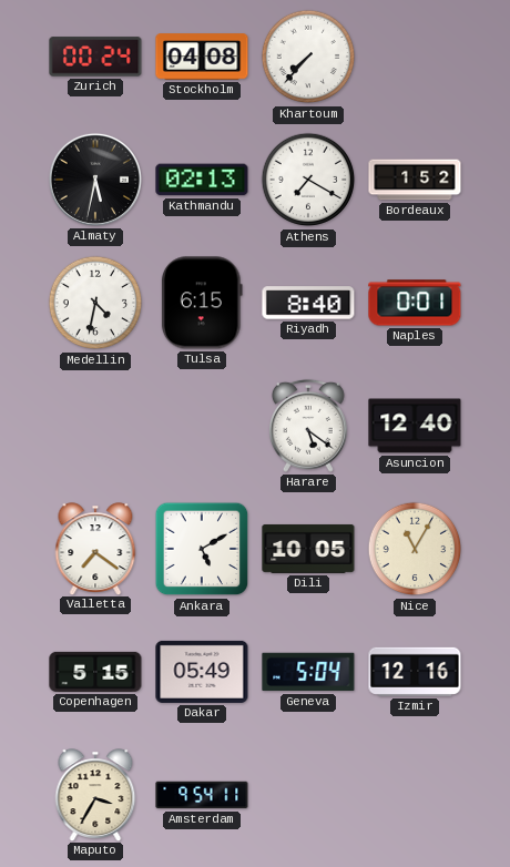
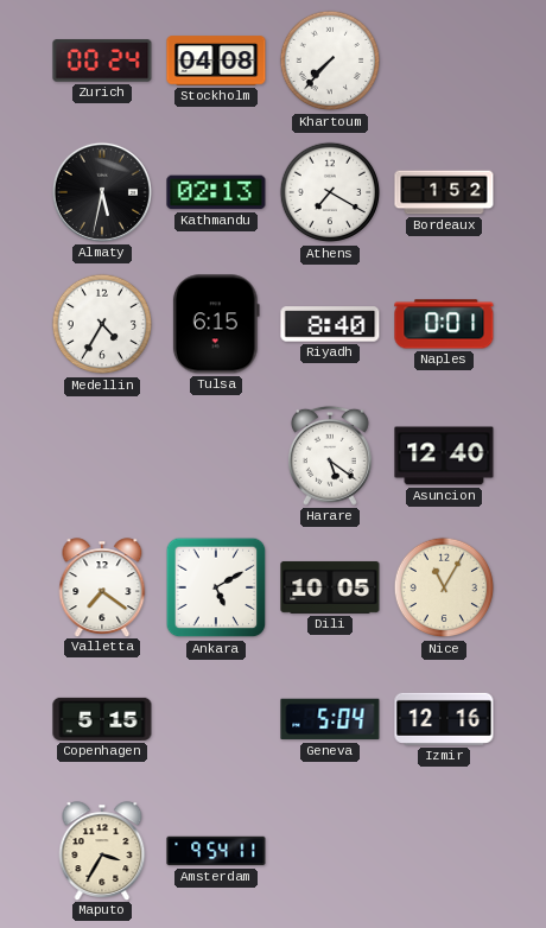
Medellin: 4:32 -> 4:35 (102, 324)
Dakar: 05:49 -> none (202, 672)
